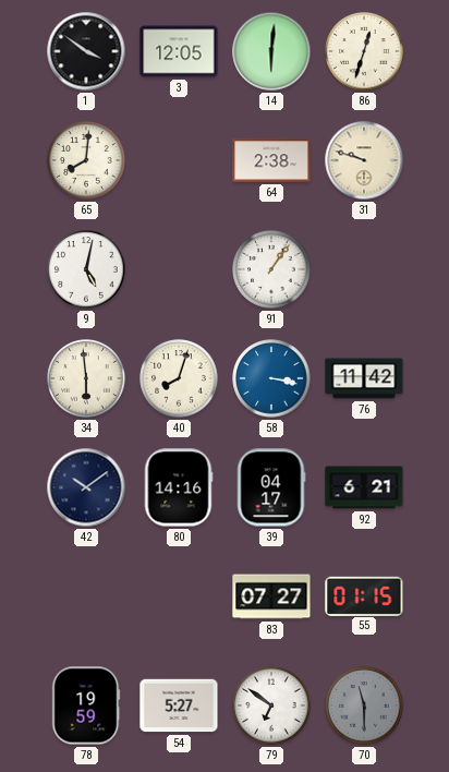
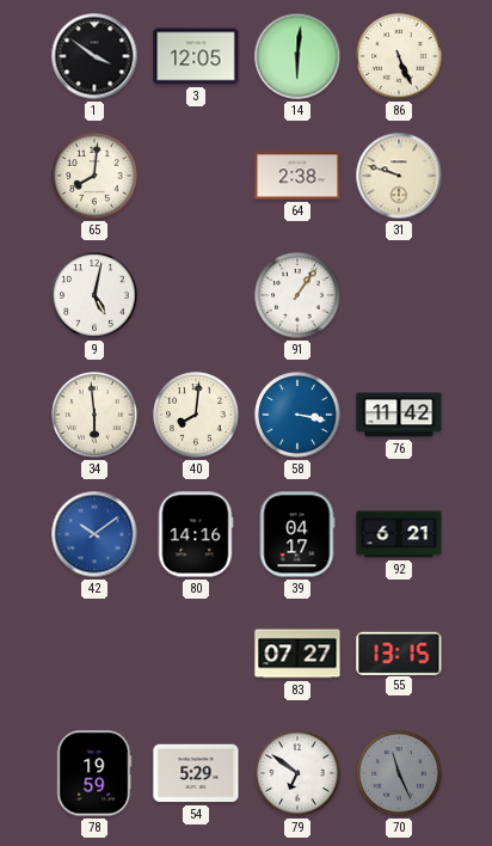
86: 12:33 -> 5:26 (399, 56)
40: 8:03 -> 8:01 (196, 415)
42 dial: navy -> blue (94, 534)
55: 01:15 -> 13:15 (399, 652)
54: 5:27 -> 5:29 (196, 773)
70: 11:30 -> 11:26 (399, 773)
